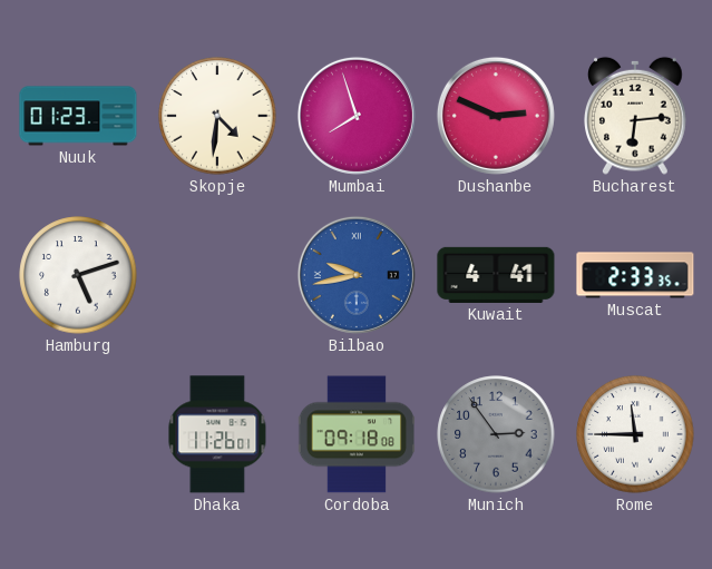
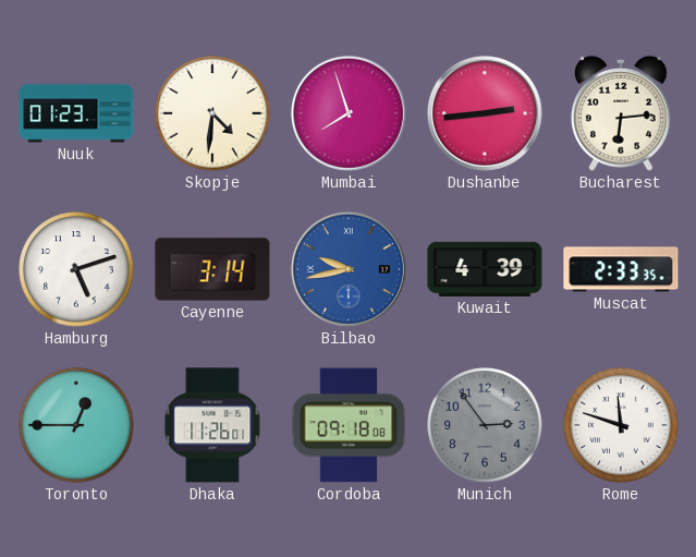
Dushanbe: 2:49 -> 2:44 (485, 113)
Cayenne: none -> 3:14 (212, 269)
Kuwait: 4:41 -> 4:39 (485, 269)
Toronto: none -> 12:45 (76, 425)
Rome: 11:45 -> 11:48 (621, 425)
